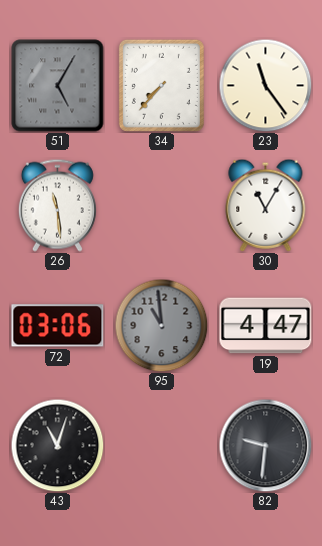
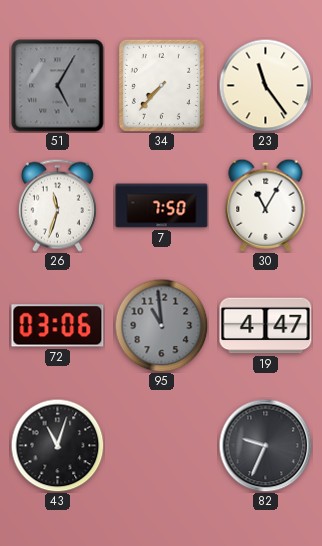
26: 11:29 -> 11:33 (57, 205)
7: none -> 7:50 (162, 206)
82: 9:31 -> 9:34 (265, 445)
